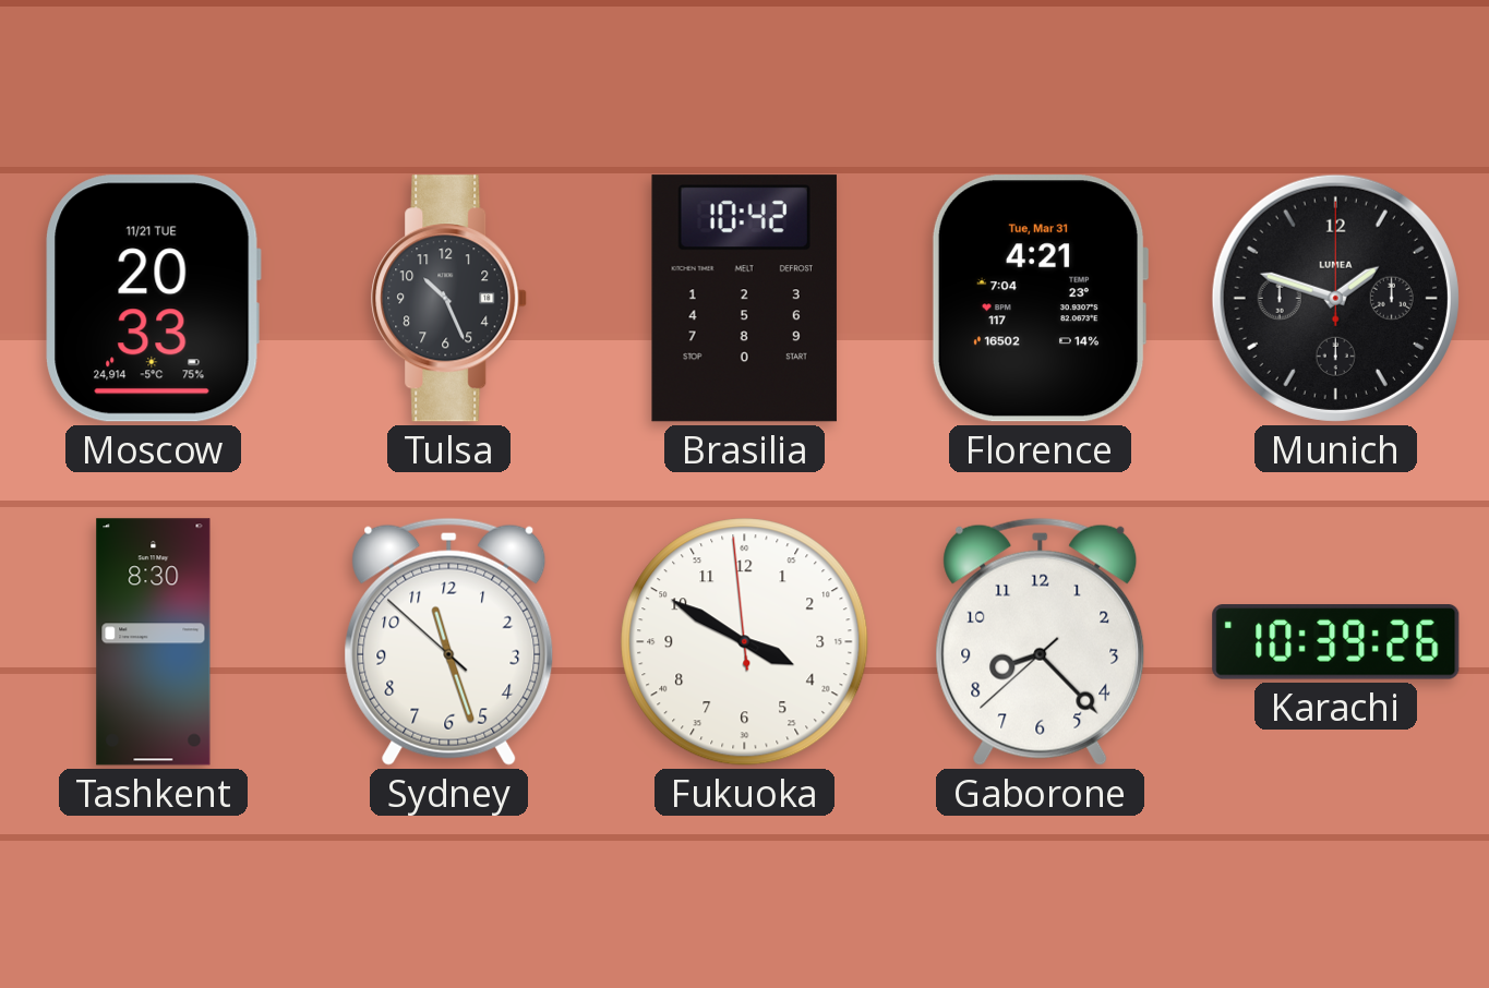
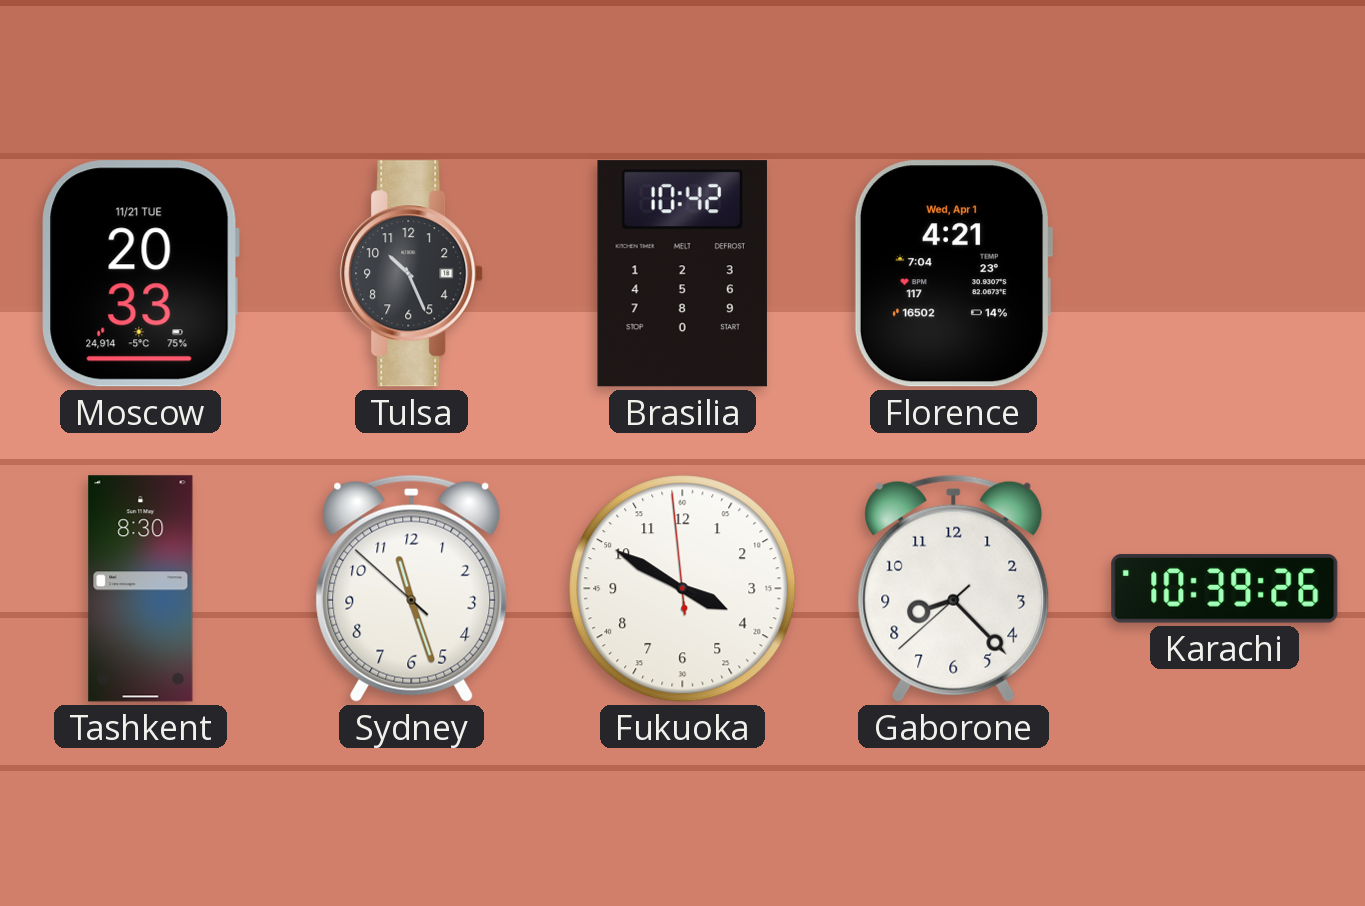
Florence date: Tue, Mar 31 -> Wed, Apr 1 (952, 274)
Munich: 1:48 -> none (1335, 298)
